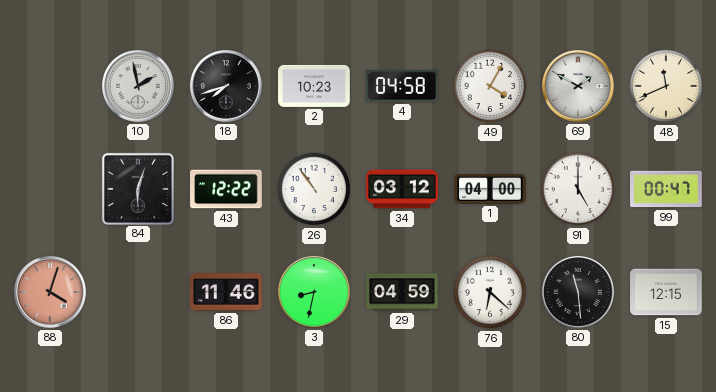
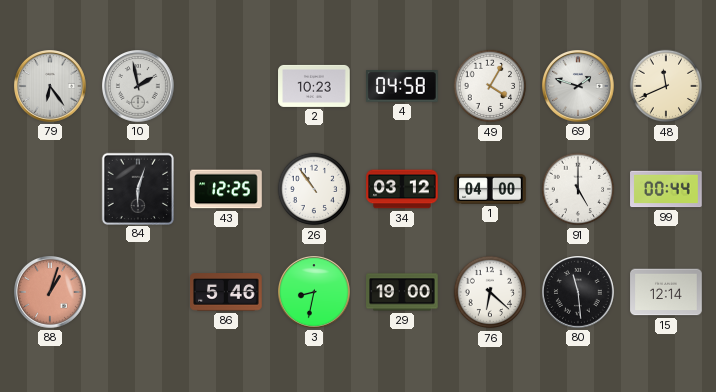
79: none -> 6:24 (51, 87)
18: 7:42 -> none (227, 87)
69: 1:50 -> 1:48 (579, 87)
43: 12:22 -> 12:25 (226, 189)
99: 00:47 -> 00:44 (666, 189)
88: 4:03 -> 1:03 (51, 293)
86: 11:46 -> 5:46 (226, 292)
29: 04:59 -> 19:00 (402, 292)
15: 12:15 -> 12:14 (666, 292)
